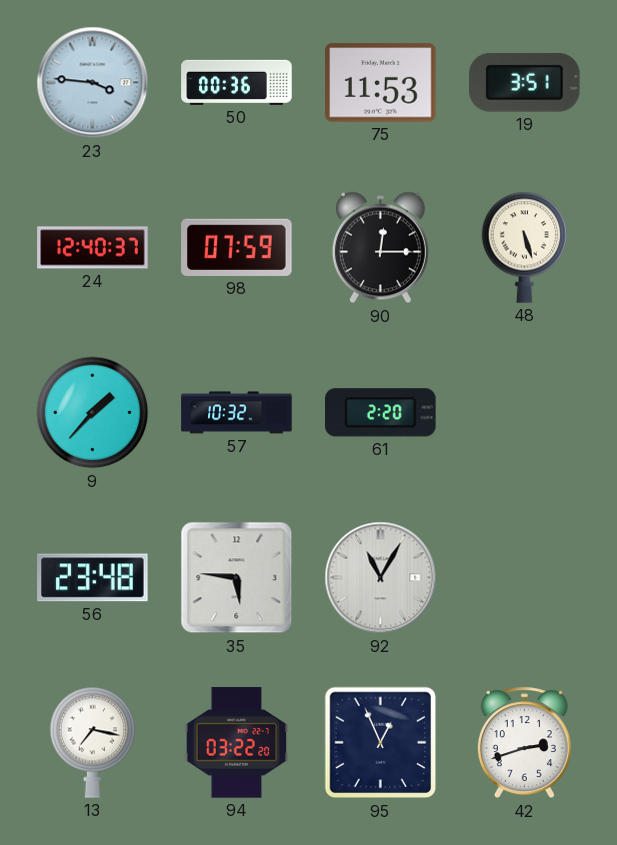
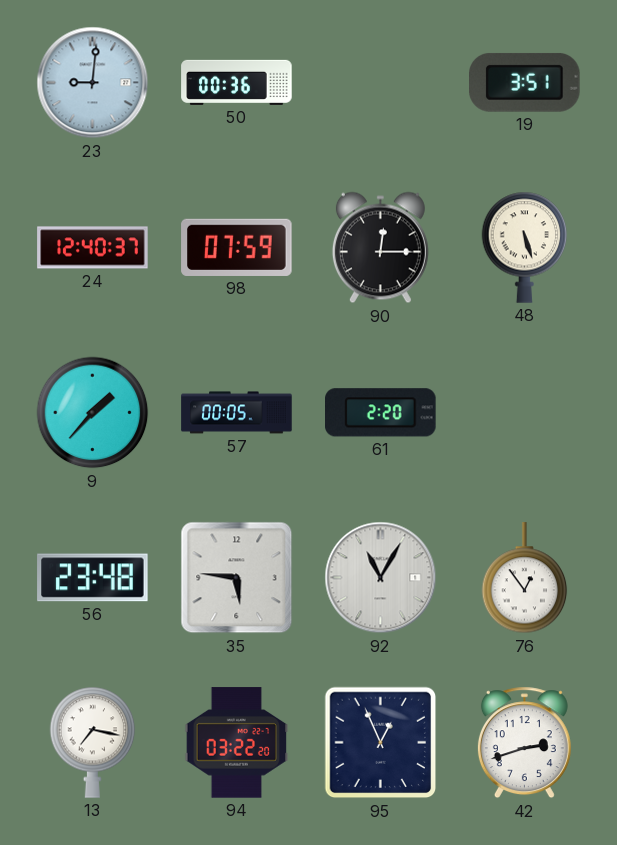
23: 3:46 -> 9:01 (93, 83)
75: 11:53 -> none (381, 83)
57: 10:32 -> 00:05 (237, 413)
76: none -> 12:54 (525, 578)
